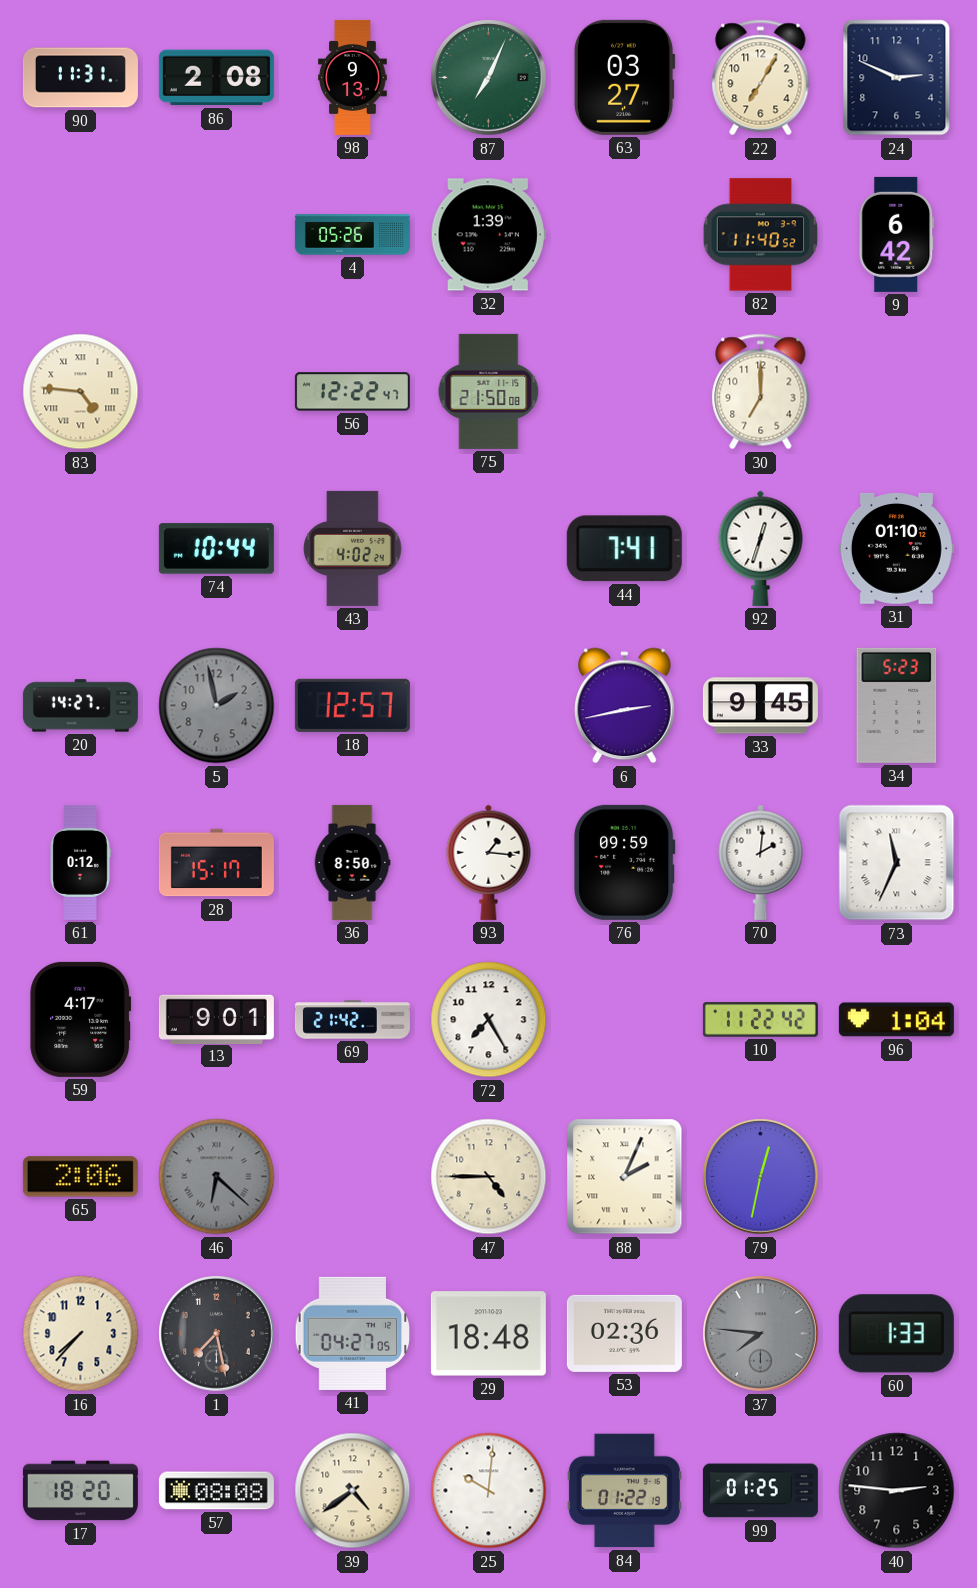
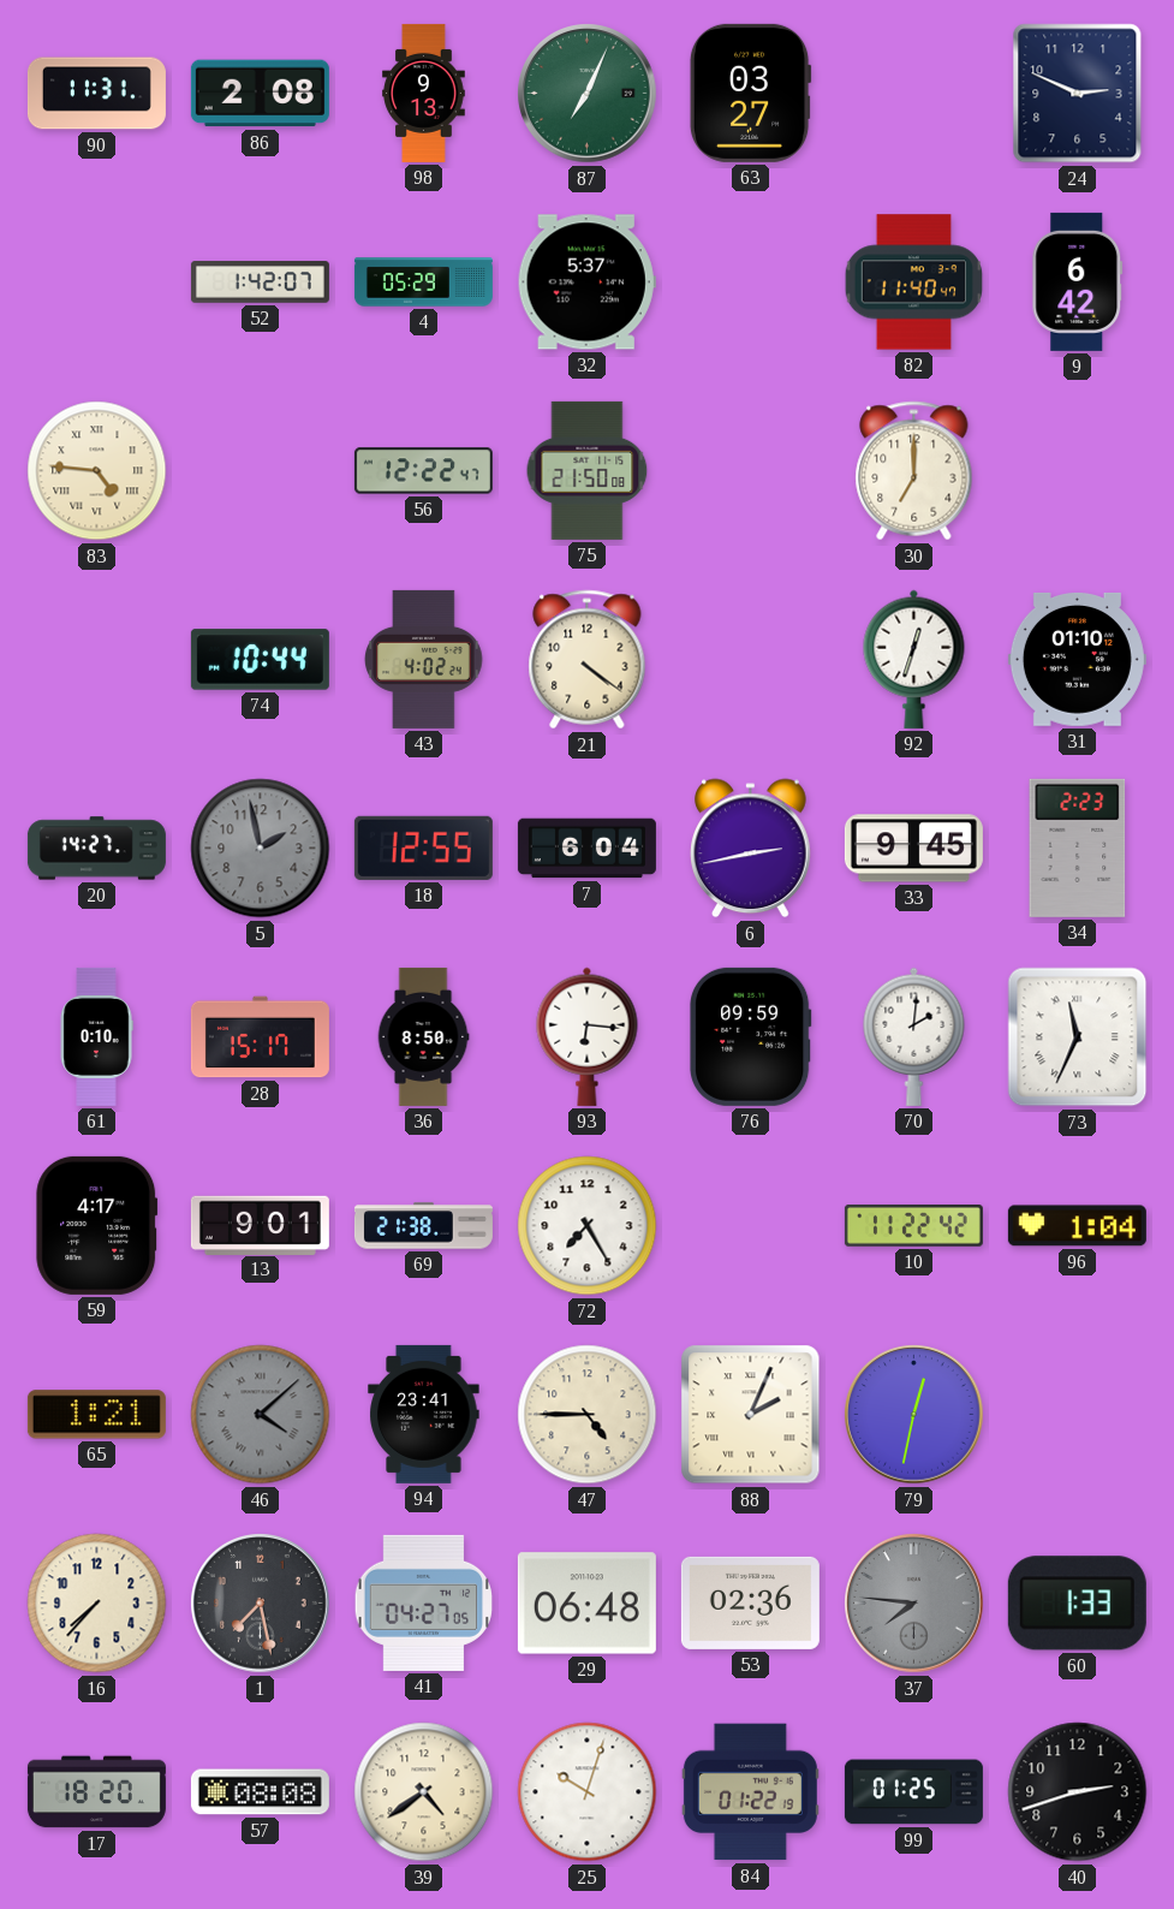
22: 7:05 -> none (761, 78)
52: none -> 1:42 (260, 283)
4: 05:26 -> 05:29 (423, 283)
32: 1:39 -> 5:37 (586, 283)
82: 11:40:52 -> 11:40:47 (914, 283)
21: none -> 4:21 (588, 660)
44: 7:41 -> none (624, 549)
18: 12:57 -> 12:55 (423, 848)
7: none -> 6:04 (586, 849)
34: 5:23 -> 2:23 (1078, 848)
61: 0:12 -> 0:10 (96, 1036)
93: 1:16 -> 6:16 (588, 1036)
69: 21:42 -> 21:38 (423, 1226)
65: 2:06 -> 1:21 (96, 1415)
46: 6:22 -> 4:08 (261, 1415)
94: none -> 23:41 (424, 1414)
29: 18:48 -> 06:48 (586, 1604)
25: 10:01 -> 10:03 (588, 1792)
40: 2:46 -> 2:42 (1078, 1792)
